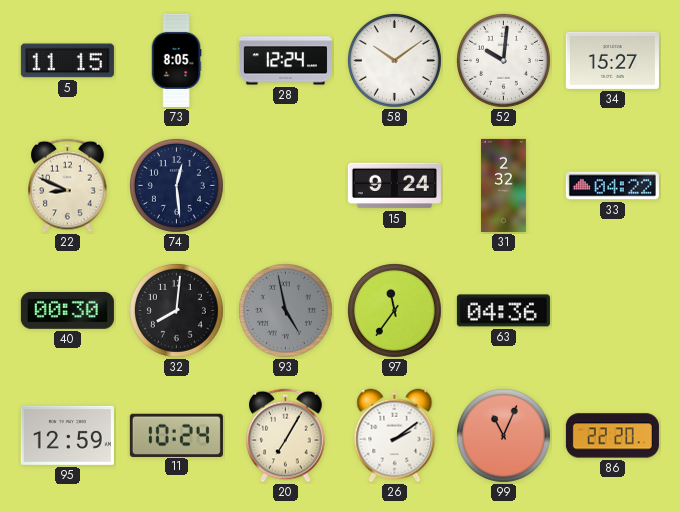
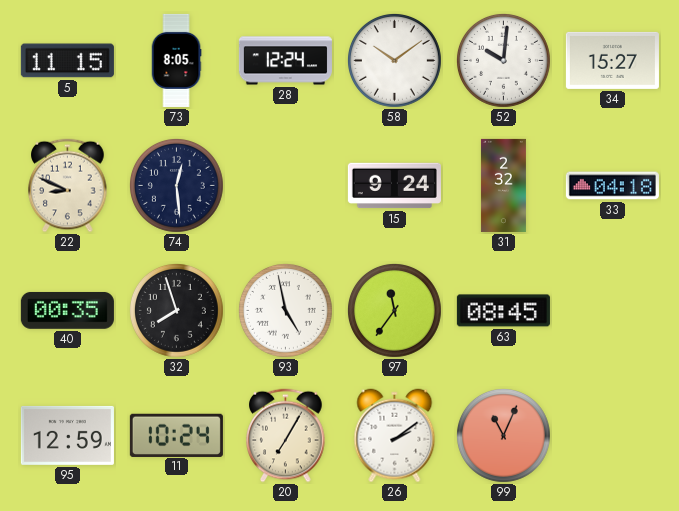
33: 04:22 -> 04:18 (612, 186)
40: 00:30 -> 00:35 (67, 311)
32: 8:01 -> 7:57 (176, 310)
93 dial: grey -> white (285, 310)
63: 04:36 -> 08:45 (503, 311)
86: 22:20 -> none (612, 436)
